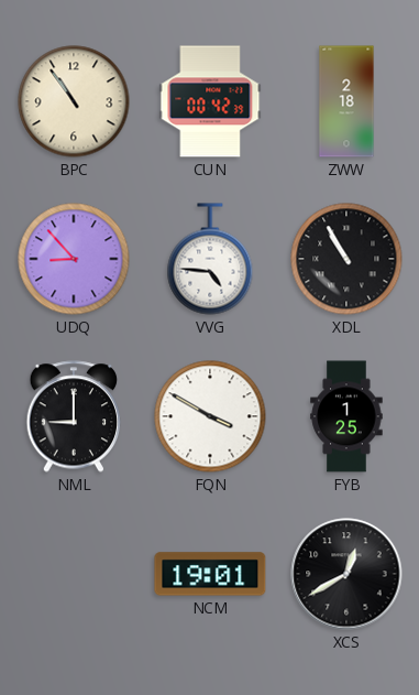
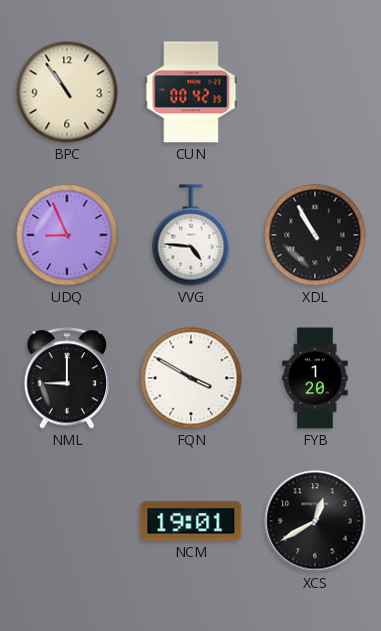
ZWW: 2:18 -> none (346, 101)
UDQ: 8:53 -> 8:56 (67, 235)
FYB: 1:25 -> 1:20 (315, 378)
